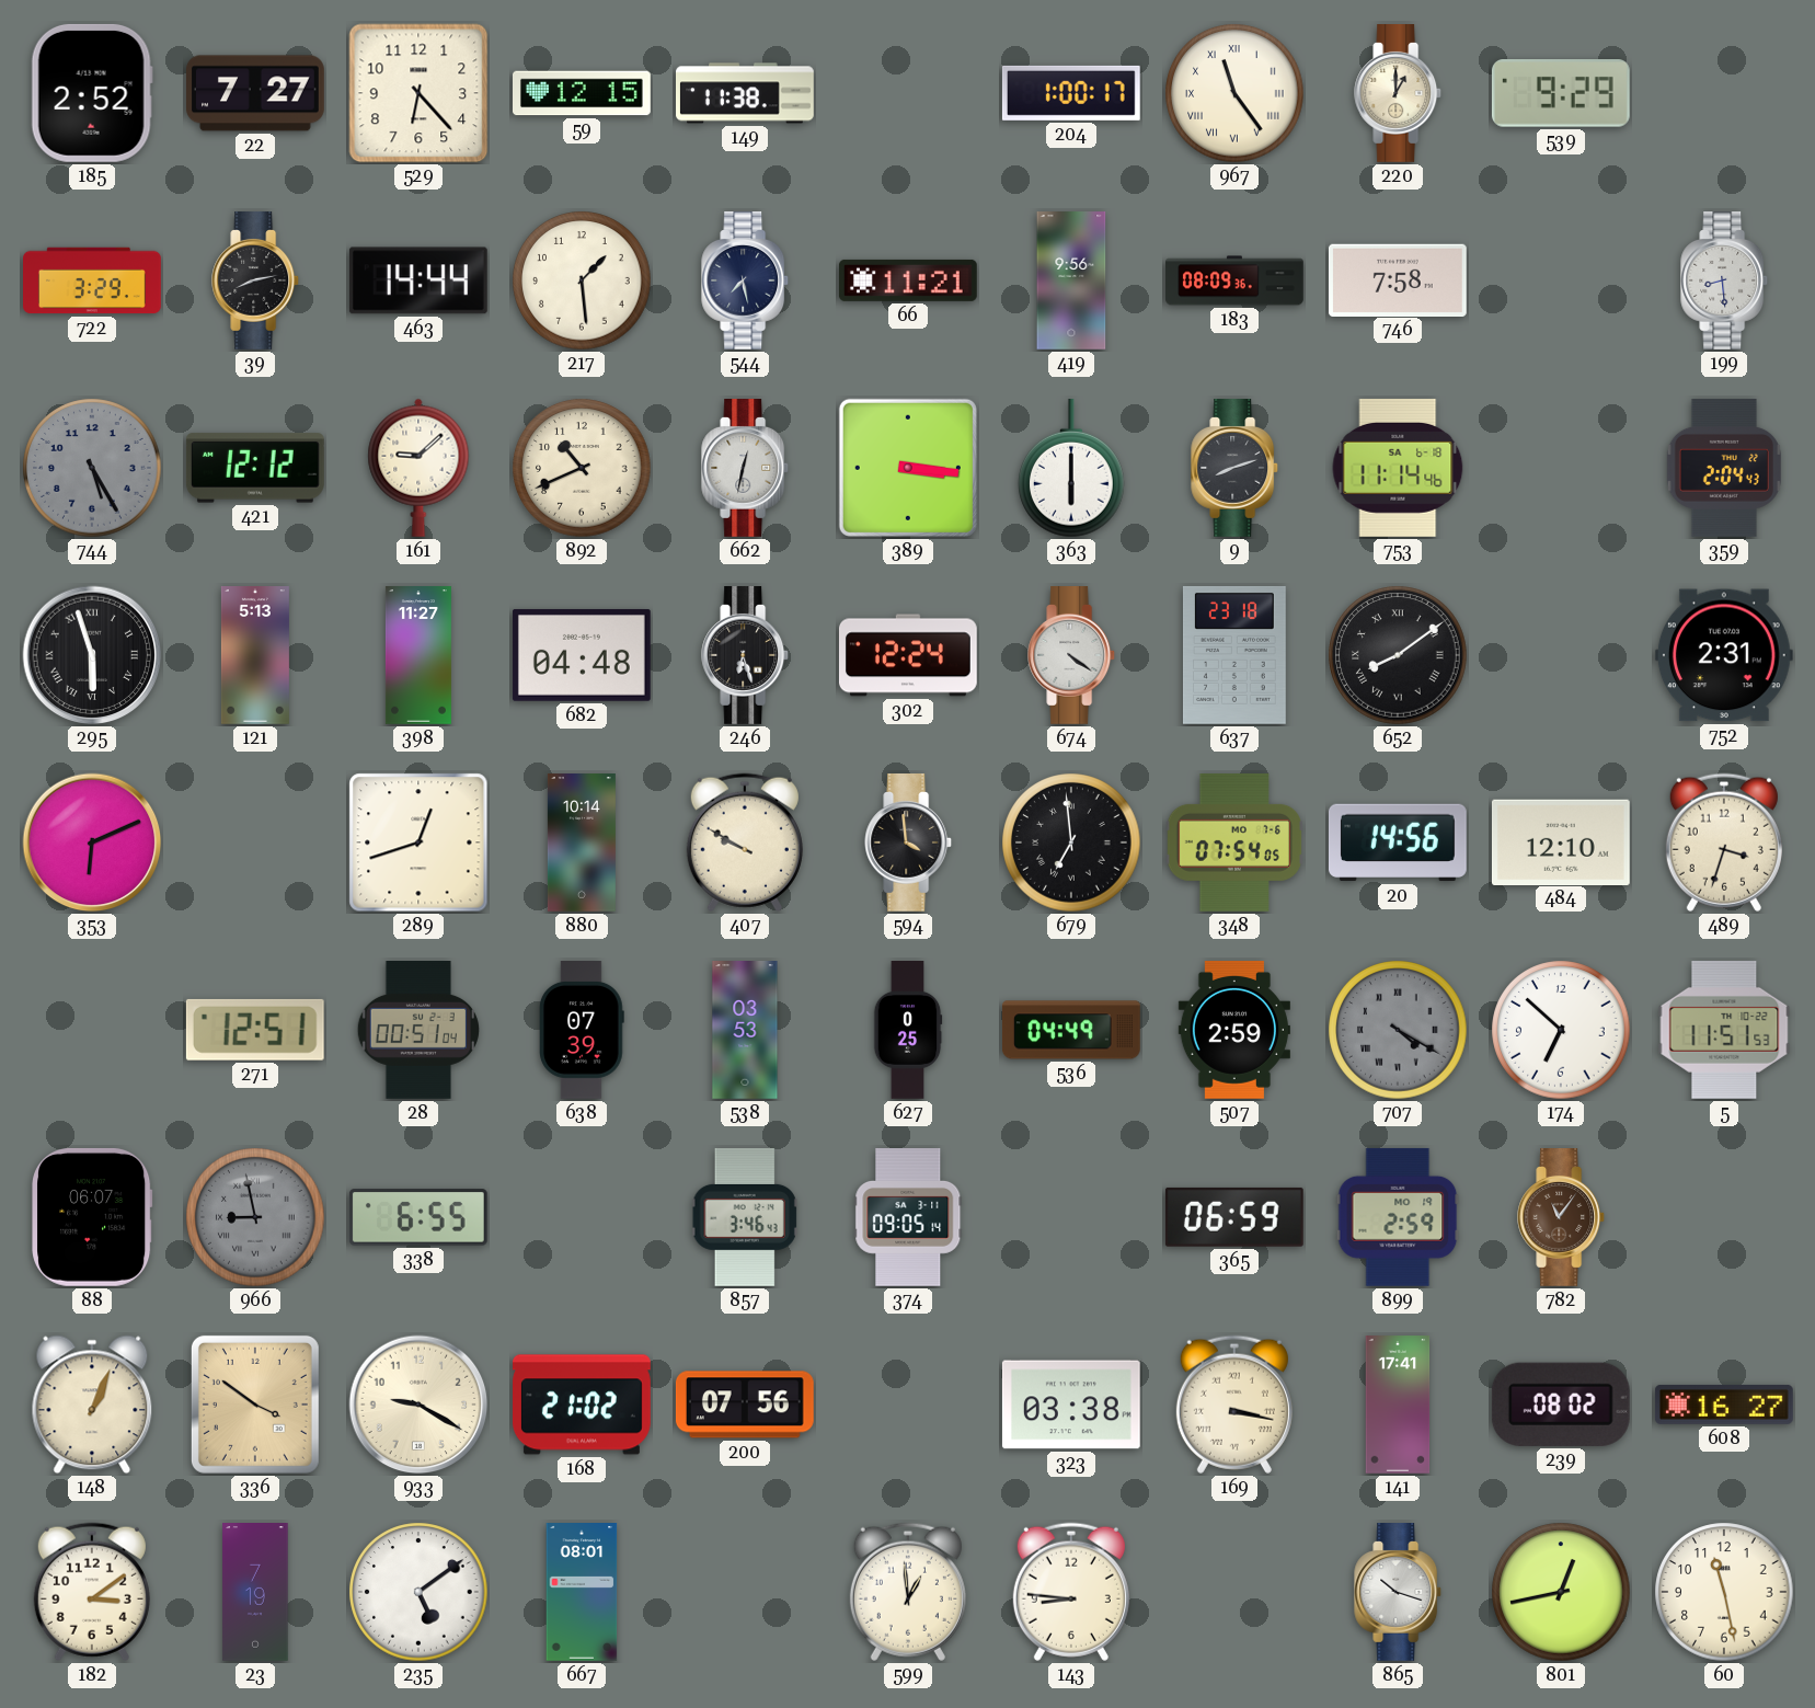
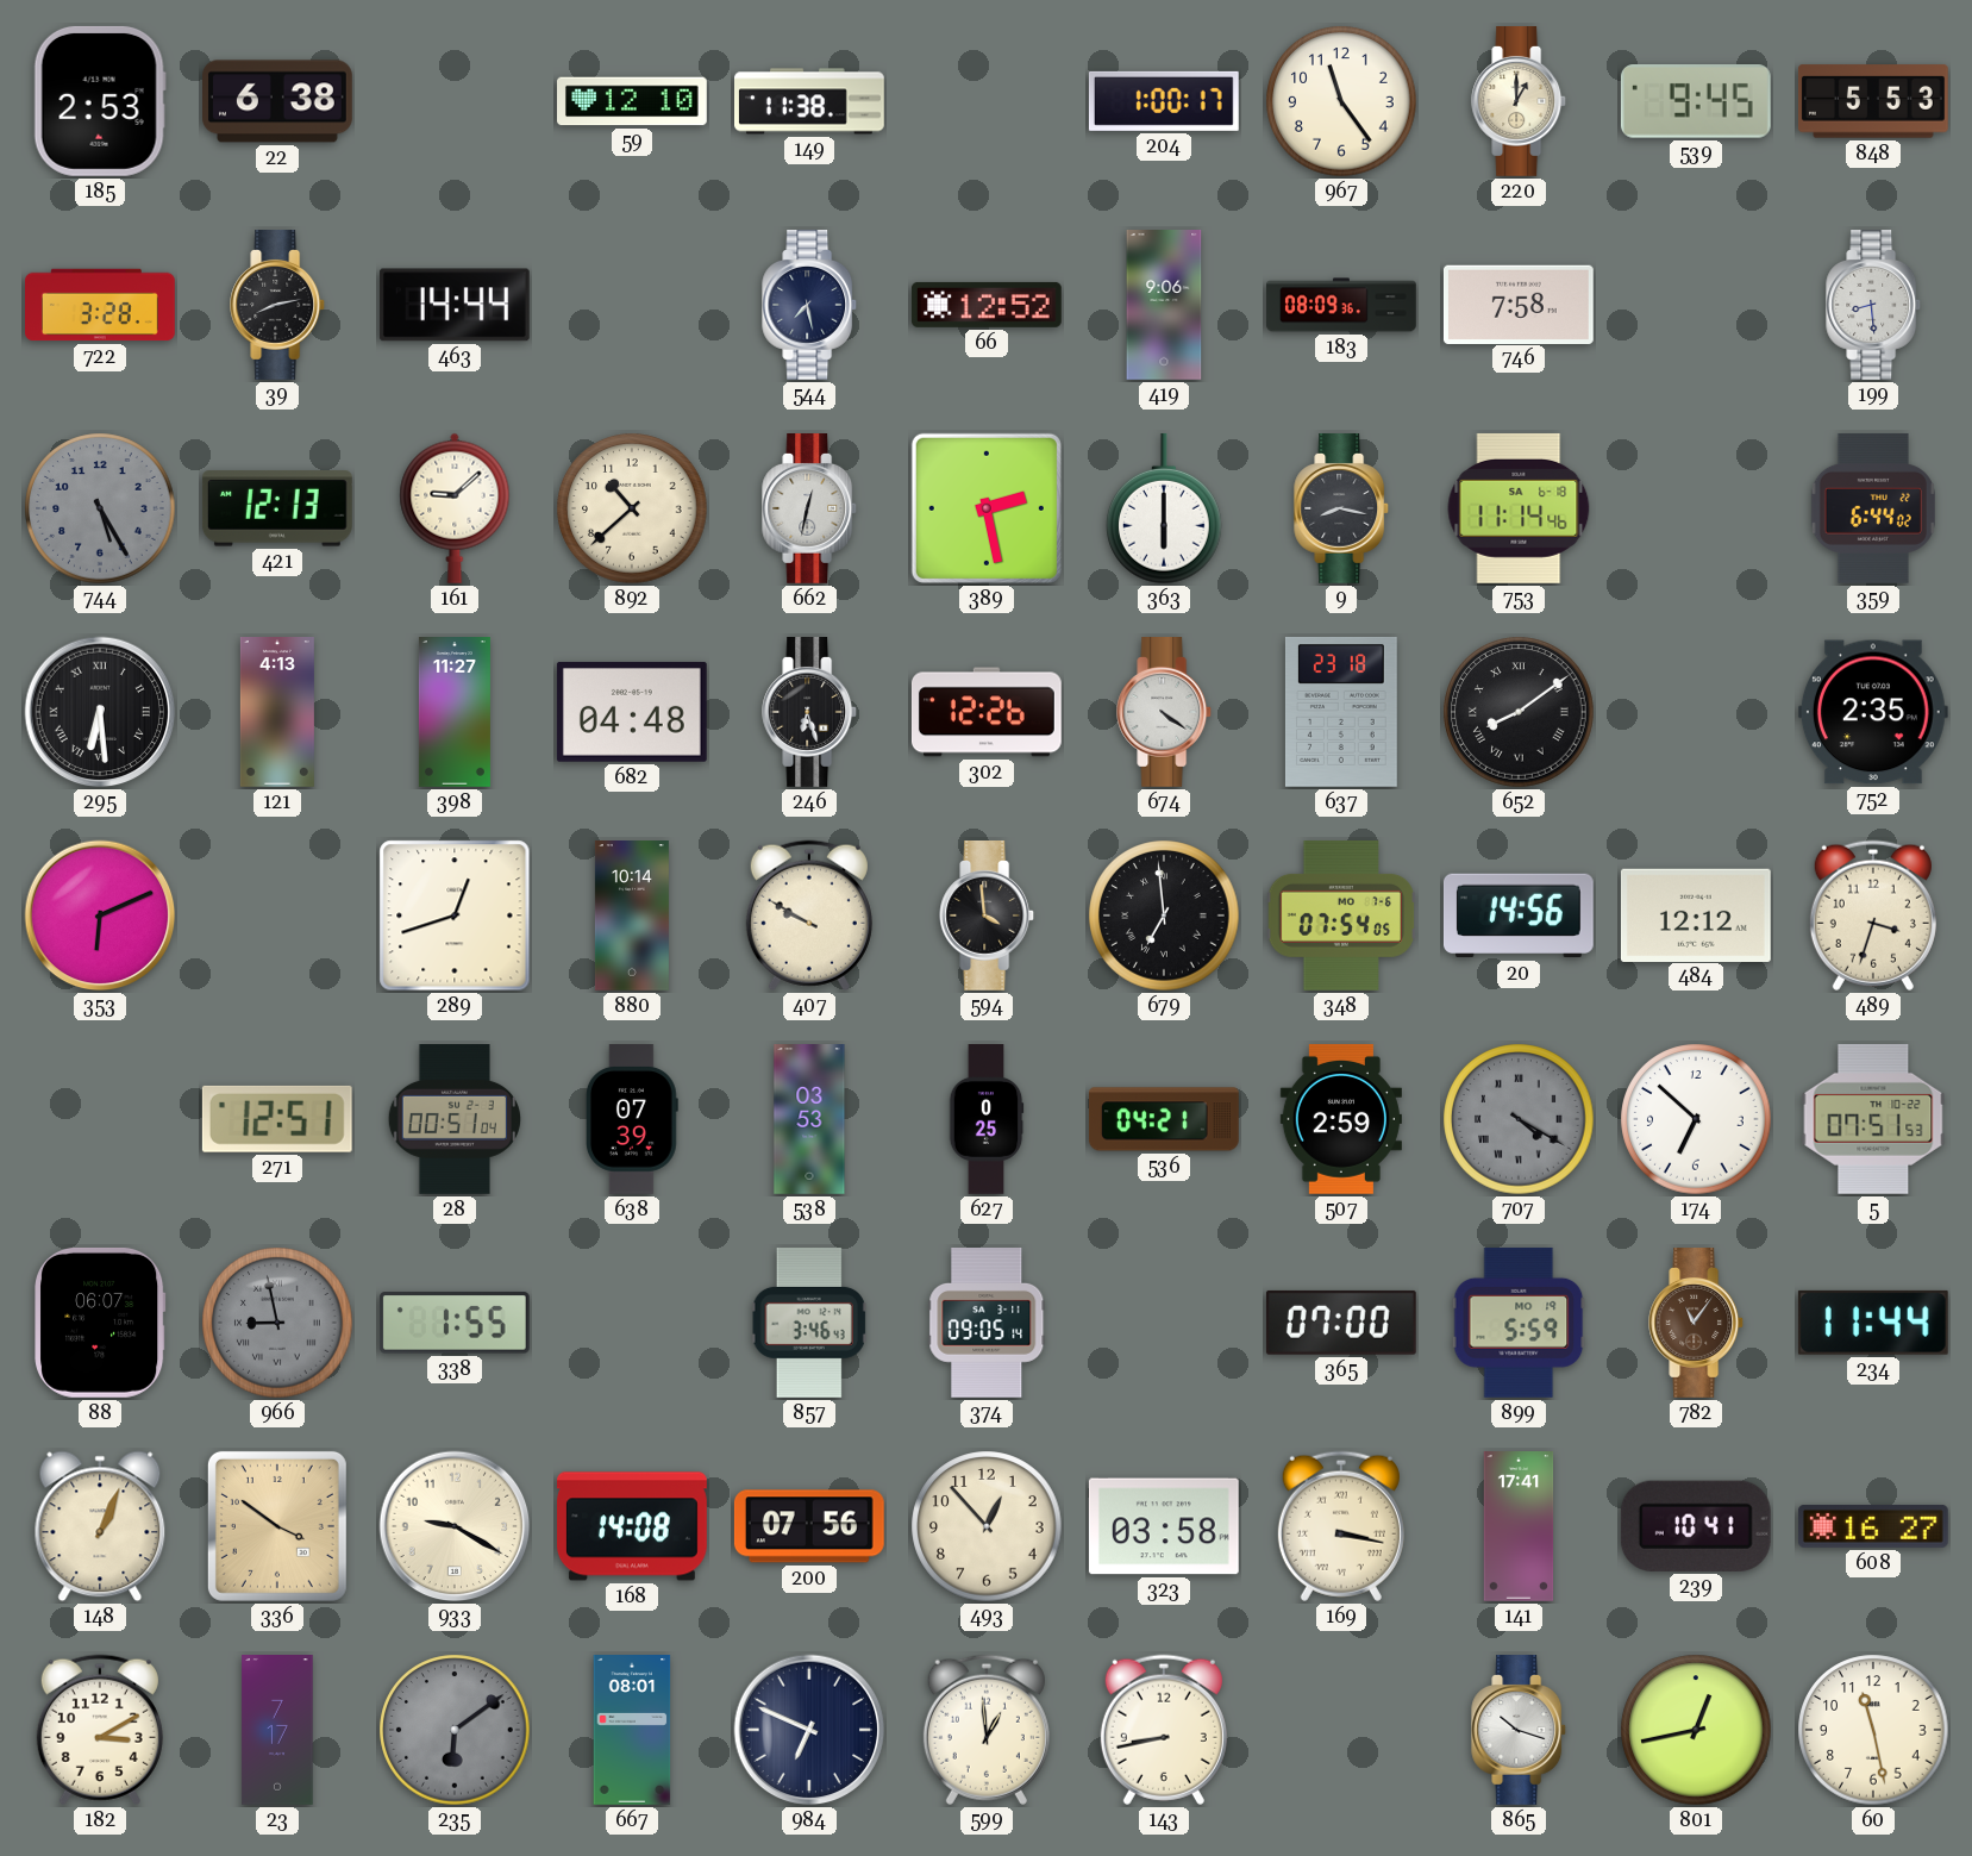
185: 2:52 -> 2:53 (100, 101)
22: 7:27 -> 6:38 (278, 101)
529: 6:23 -> none (418, 93)
59: 12:15 -> 12:10 (633, 101)
967 numerals: Roman -> Arabic (1341, 101)
539: 9:29 -> 9:45 (1696, 102)
848: none -> 5:53 (1873, 101)
722: 3:29 -> 3:28 (101, 305)
217: 1:29 -> none (582, 280)
66: 11:21 -> 12:52 (987, 305)
419: 9:56 -> 9:06 (1164, 306)
421: 12:12 -> 12:13 (277, 508)
892: 10:41 -> 10:38 (632, 508)
389: 3:16 -> 2:28 (987, 508)
9: 8:12 -> 8:17 (1342, 510)
359: 2:04 -> 6:44 (1873, 508)
295: 5:57 -> 6:29 (100, 712)
121: 5:13 -> 4:13 (277, 713)
302: 12:24 -> 12:26 (987, 712)
752: 2:31 -> 2:35 (1873, 712)
484: 12:10 -> 12:12 (1696, 914)
536: 04:49 -> 04:21 (1164, 1119)
5: 11:51 -> 07:51 (1873, 1119)
338: 6:55 -> 1:55 (455, 1323)
365: 06:59 -> 07:00 (1341, 1323)
899: 2:59 -> 5:59 (1519, 1323)
234: none -> 11:44 (1873, 1323)
168: 21:02 -> 14:08 (633, 1526)
493: none -> 12:53 (987, 1526)
323: 03:38 -> 03:58 (1164, 1526)
239: 08:02 -> 10:41 (1696, 1526)
182: 3:09 -> 3:10 (100, 1730)
23: 7:19 -> 7:17 (277, 1731)
235: 5:09 -> 6:09 (455, 1730)
235 dial: white -> grey (455, 1730)
984: none -> 6:49 (809, 1730)
143: 8:46 -> 8:43 (1164, 1730)
